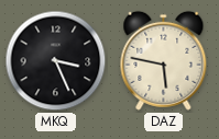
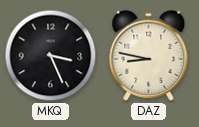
DAZ: 5:47 -> 8:47 (149, 55)
